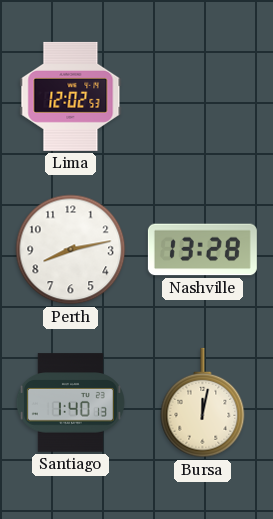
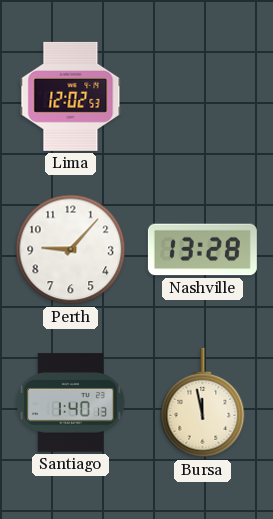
Perth: 8:13 -> 9:07 (71, 250)
Bursa: 12:02 -> 11:58 (203, 403)
